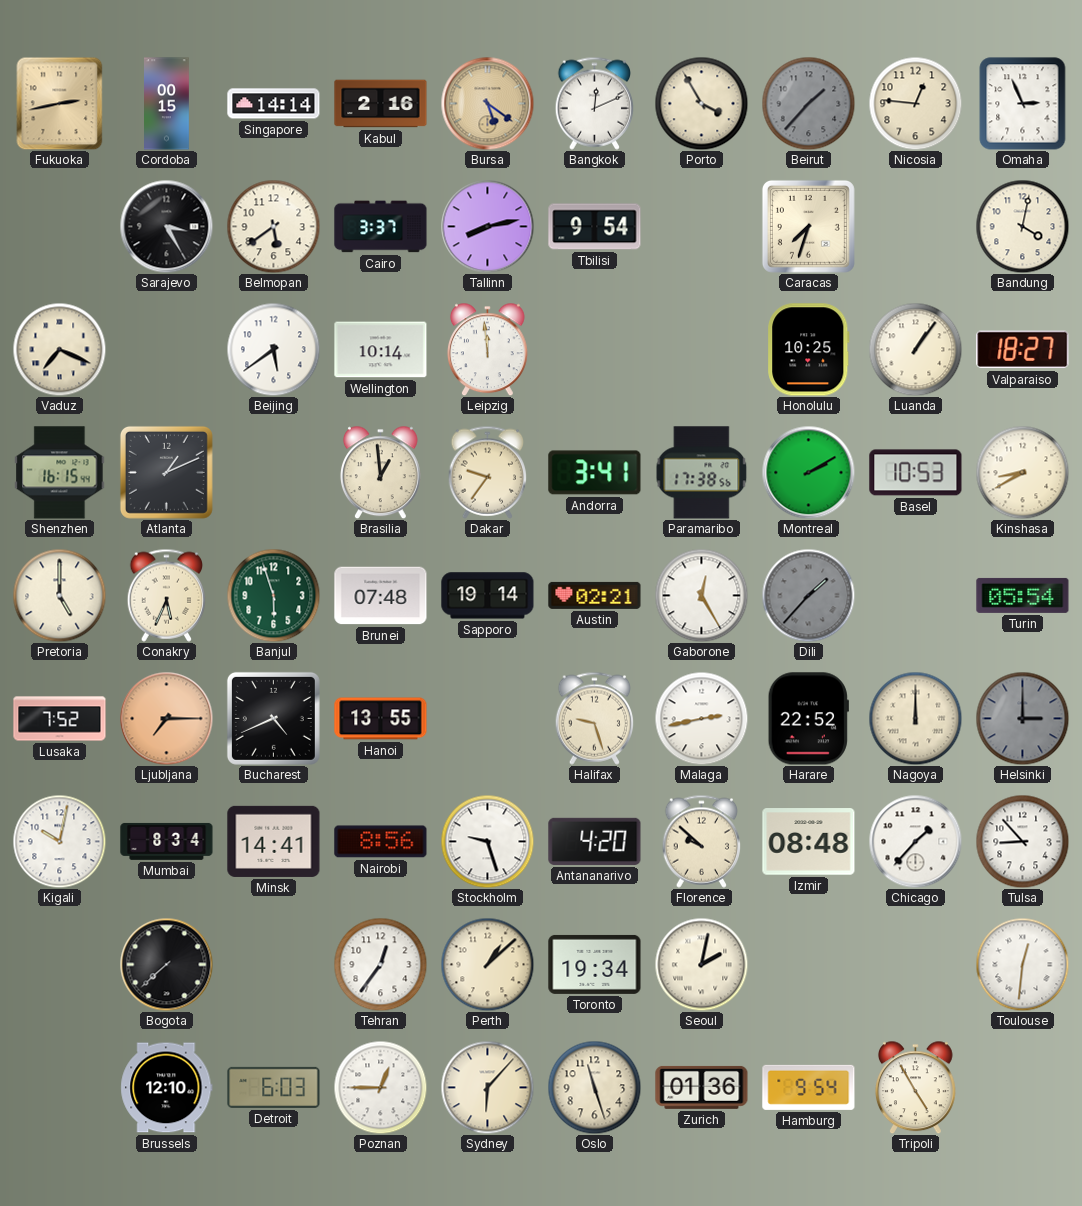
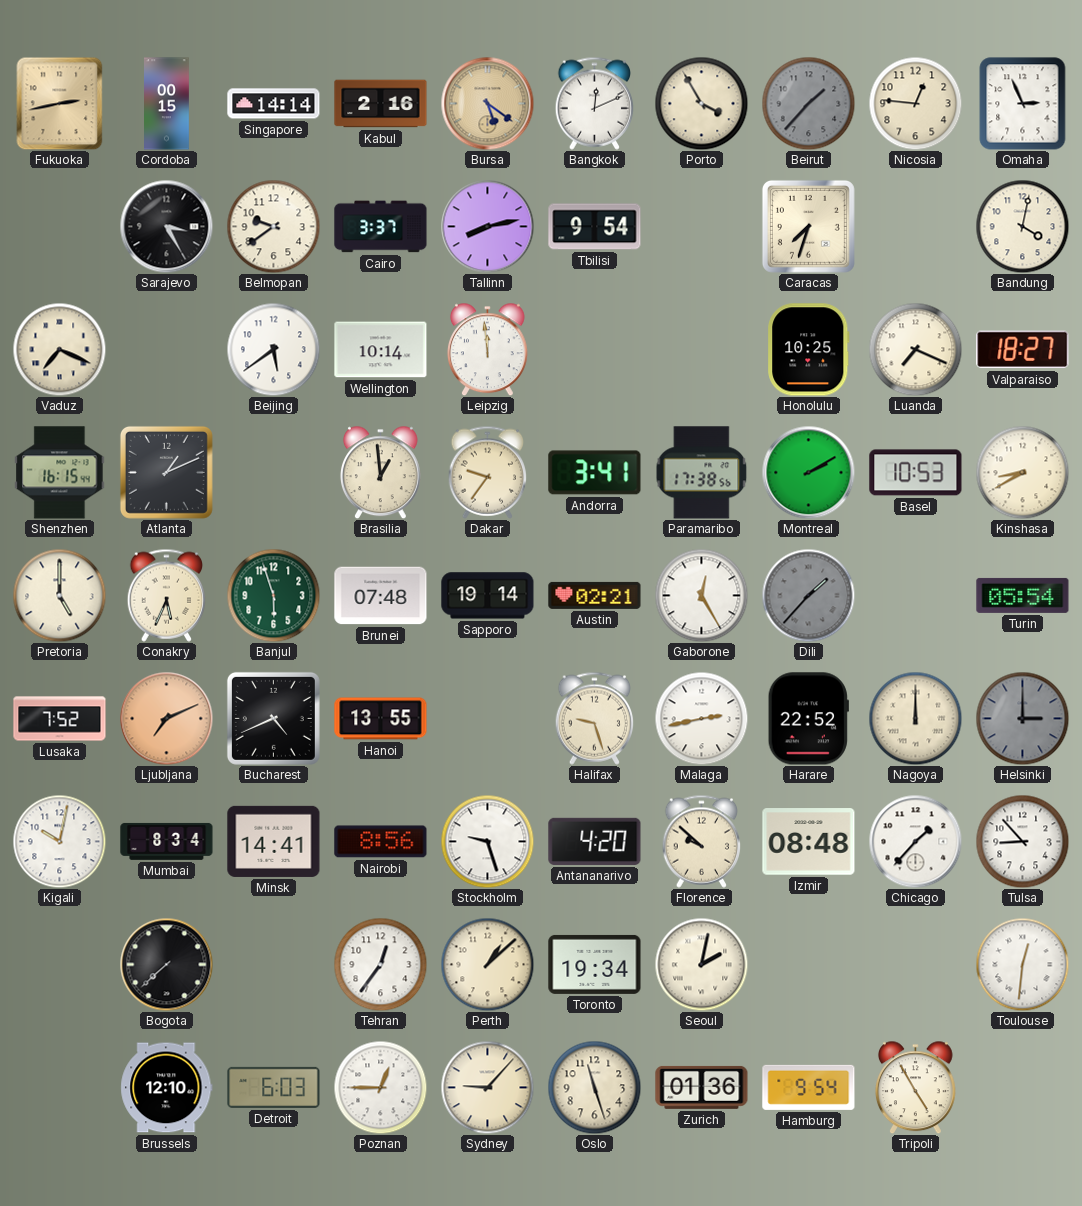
Belmopan: 5:39 -> 9:39 (273, 226)
Luanda: 1:06 -> 7:19 (915, 349)
Ljubljana: 7:15 -> 7:11 (166, 718)
Sydney: 6:07 -> 9:07 (487, 1087)
